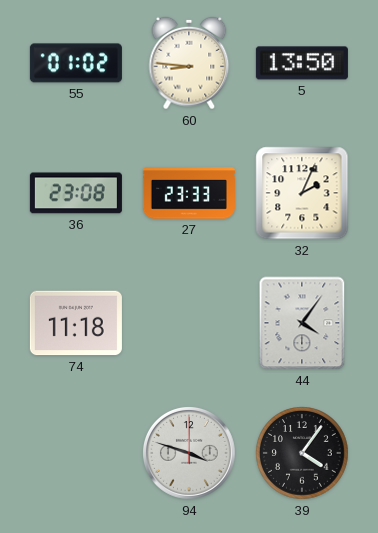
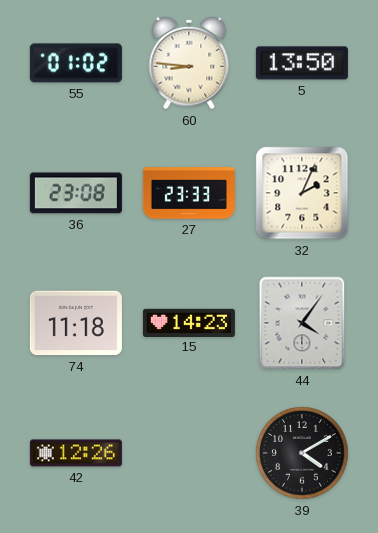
15: none -> 14:23 (189, 322)
42: none -> 12:26 (76, 453)
94: 3:48 -> none (190, 454)
39: 4:06 -> 4:10 (302, 453)
